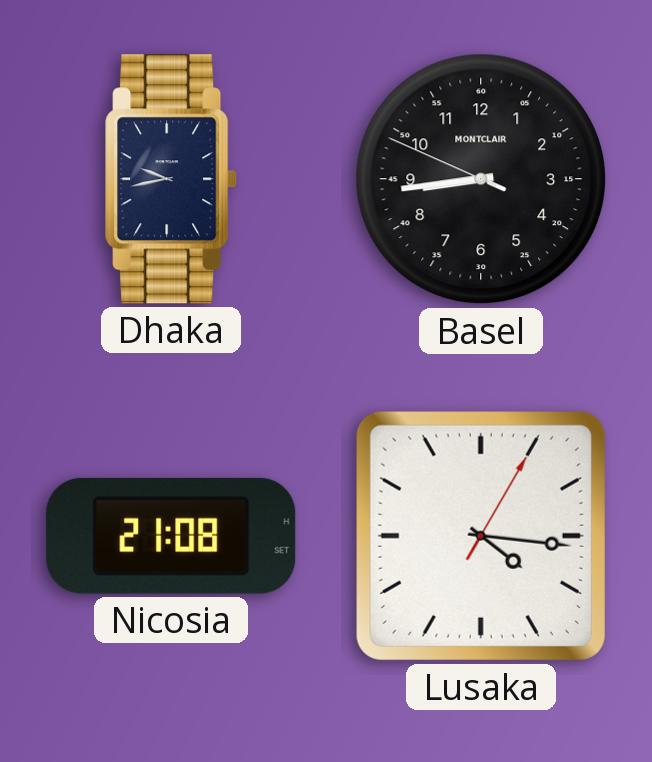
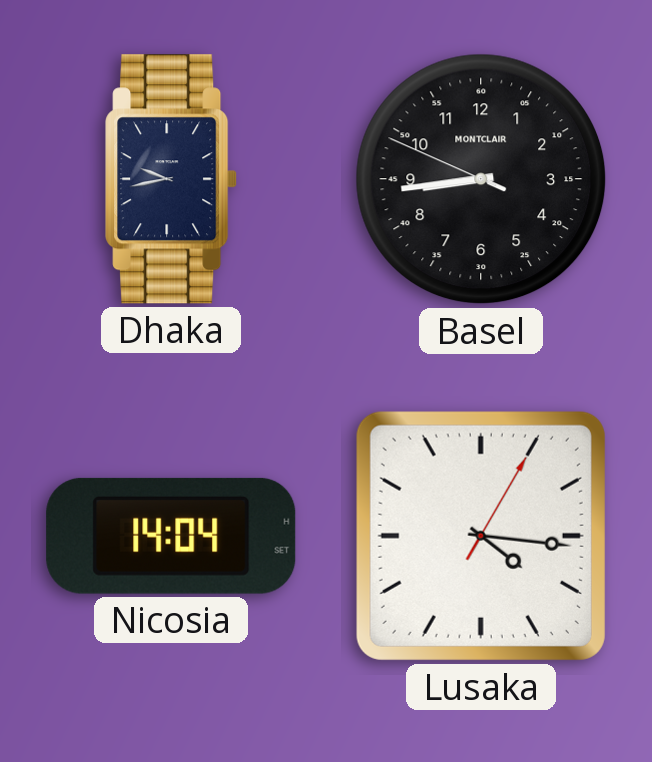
Nicosia: 21:08 -> 14:04 (171, 536)
